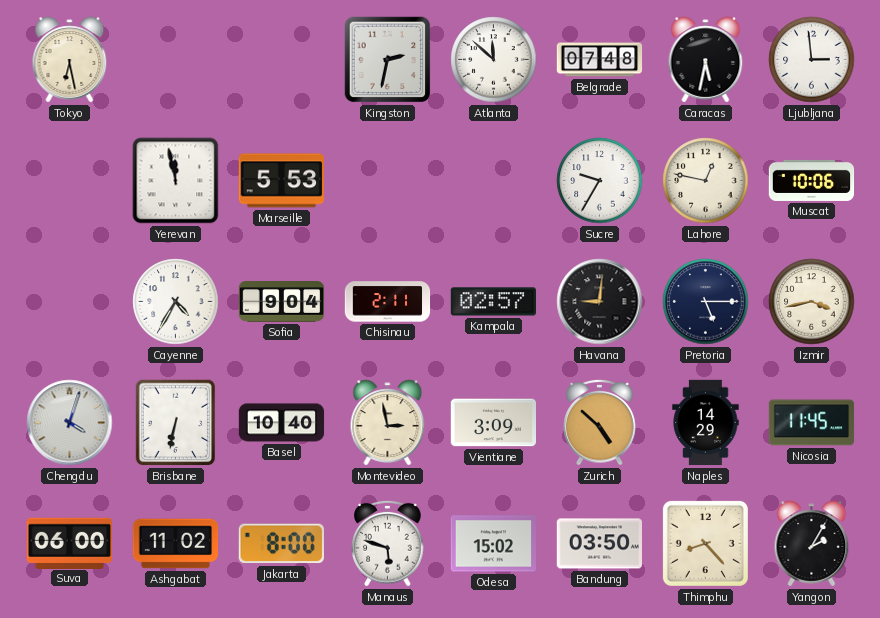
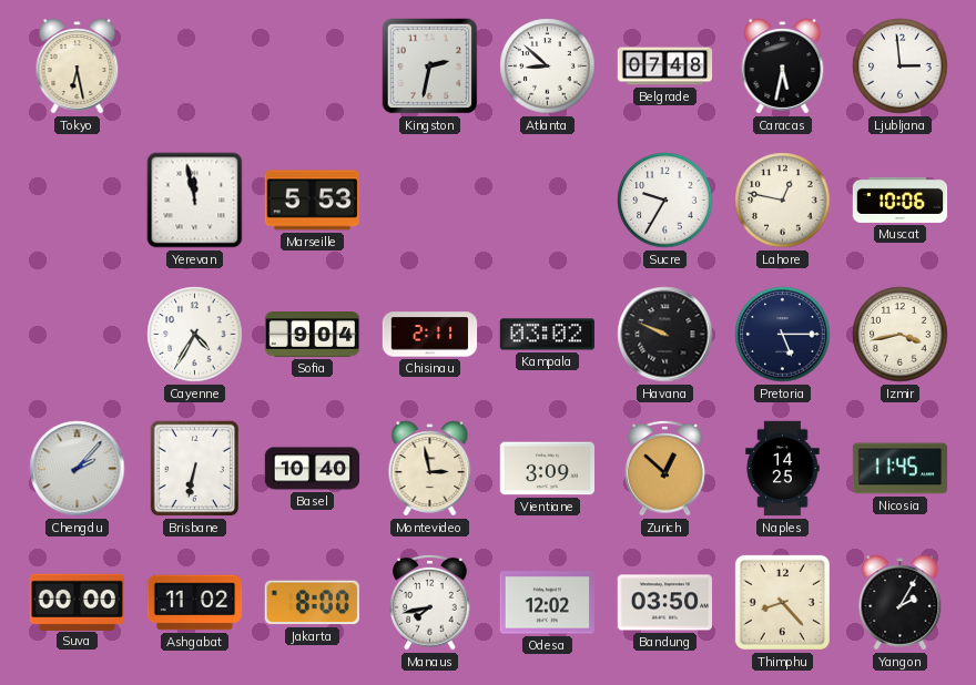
Atlanta: 11:52 -> 8:52 (548, 67)
Kampala: 02:57 -> 03:02 (547, 335)
Havana: 9:01 -> 9:49 (665, 335)
Chengdu: 4:03 -> 2:07 (78, 469)
Zurich: 4:52 -> 12:52 (665, 468)
Naples: 14:29 -> 14:25 (783, 469)
Suva: 06:00 -> 00:00 (77, 602)
Manaus: 5:48 -> 7:43 (430, 602)
Odesa: 15:02 -> 12:02 (547, 603)
